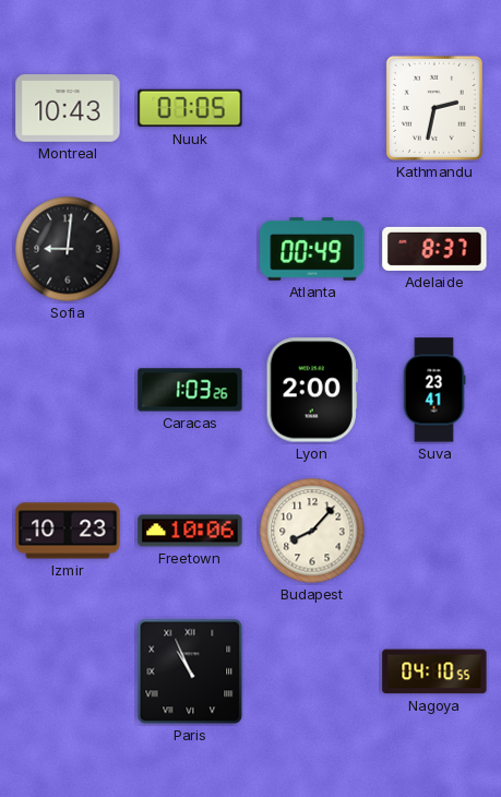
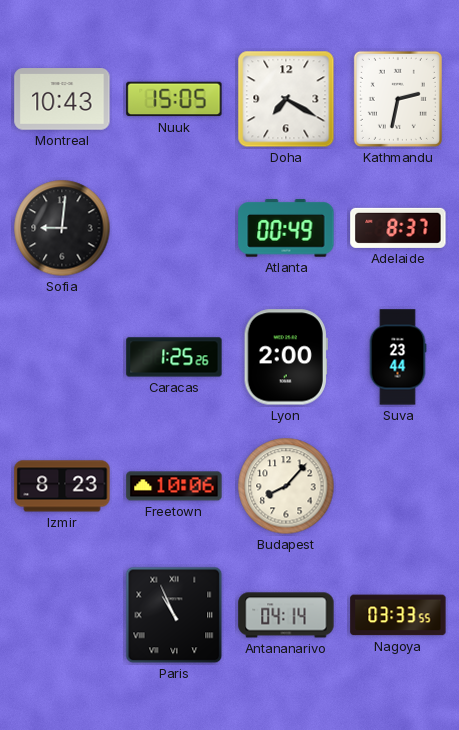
Nuuk: 07:05 -> 15:05 (174, 99)
Doha: none -> 7:20 (286, 99)
Caracas: 1:03 -> 1:25 (174, 357)
Suva: 23:41 -> 23:44 (398, 357)
Izmir: 10:23 -> 8:23 (62, 486)
Antananarivo: none -> 04:14 (286, 615)
Nagoya: 04:10 -> 03:33 (398, 615)
